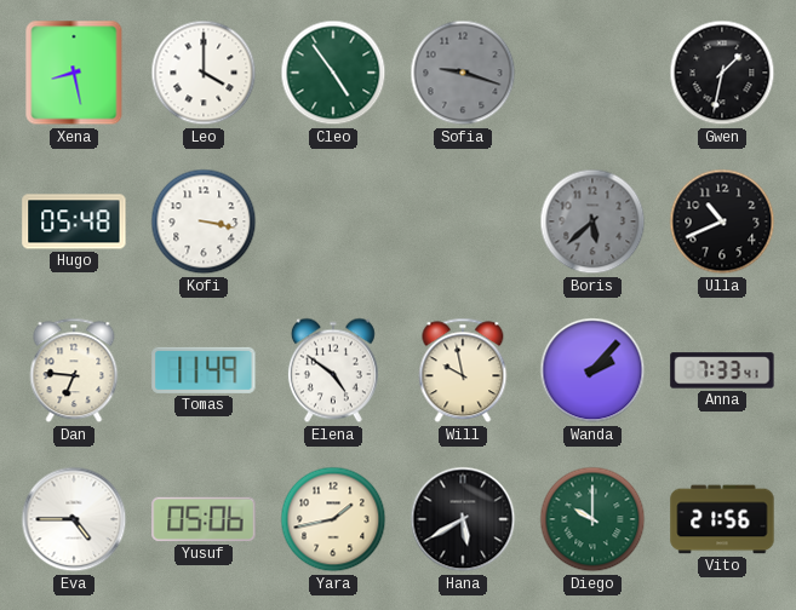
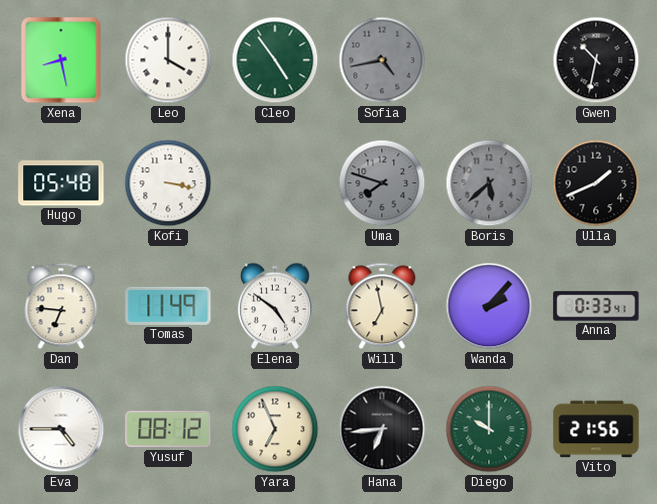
Sofia: 9:18 -> 4:43 (382, 60)
Gwen: 1:32 -> 10:32 (596, 60)
Uma: none -> 7:48 (382, 183)
Ulla: 10:41 -> 1:41 (596, 183)
Will: 9:58 -> 6:58 (382, 306)
Anna: 7:33 -> 0:33 (596, 306)
Yusuf: 05:06 -> 08:12 (168, 429)
Yara: 1:43 -> 6:56 (275, 429)
Hana: 5:40 -> 6:44 (382, 429)
